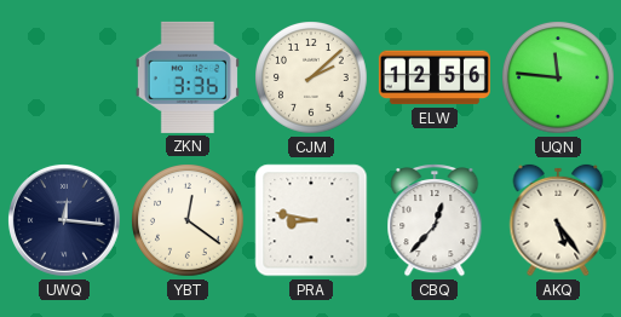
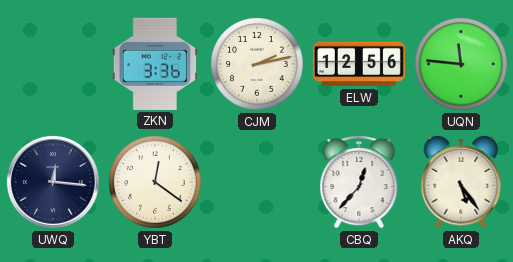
CJM: 2:08 -> 2:13 (257, 64)
PRA: 8:47 -> none (311, 220)
